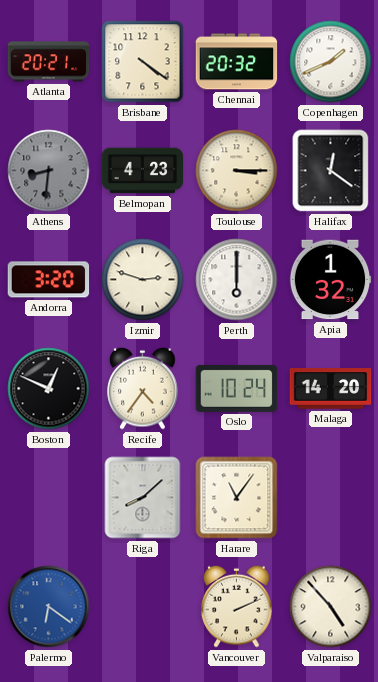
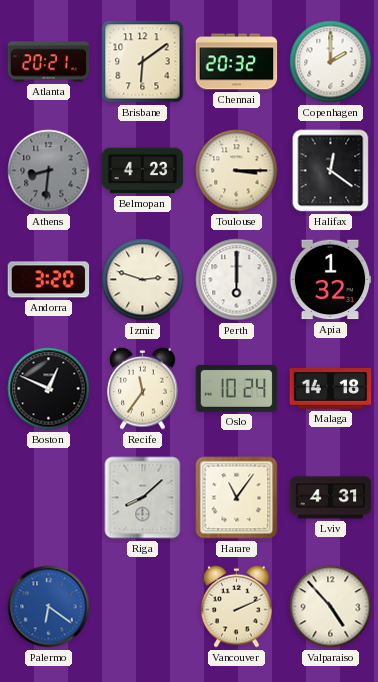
Brisbane: 4:21 -> 6:09 (143, 62)
Copenhagen: 1:41 -> 2:00 (331, 62)
Recife: 4:36 -> 11:36 (143, 388)
Malaga: 14:20 -> 14:18 (331, 389)
Lviv: none -> 4:31 (331, 498)
